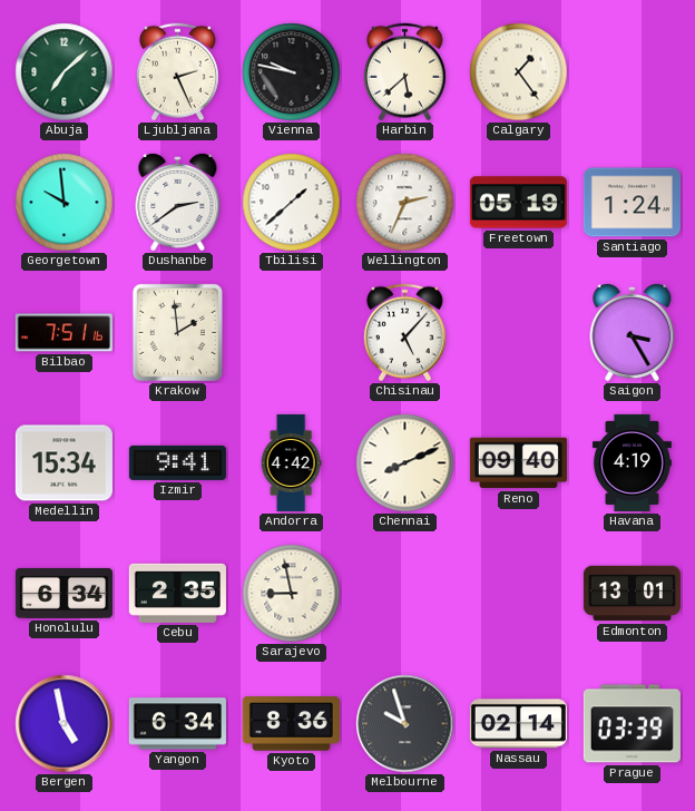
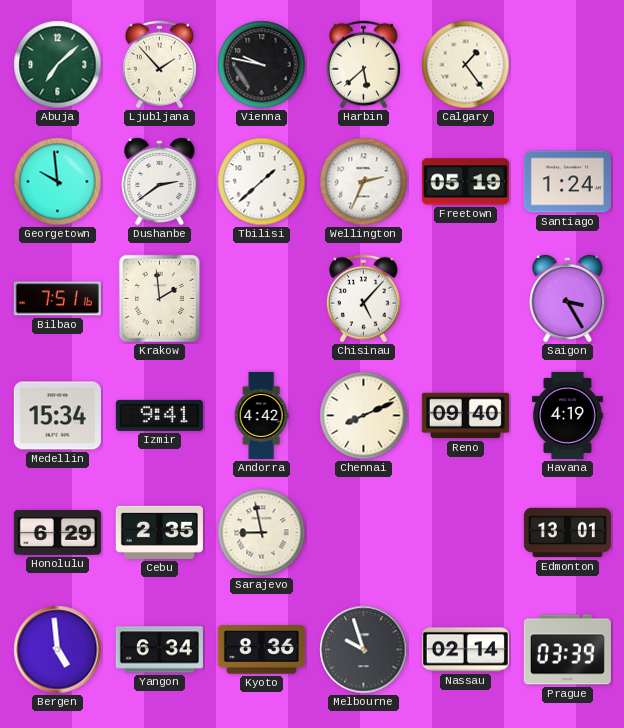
Ljubljana: 2:26 -> 1:53 (159, 65)
Honolulu: 6:34 -> 6:29 (57, 532)
Bergen: 4:58 -> 4:59 (58, 650)
